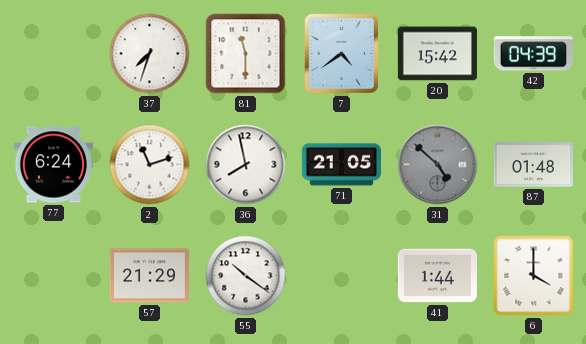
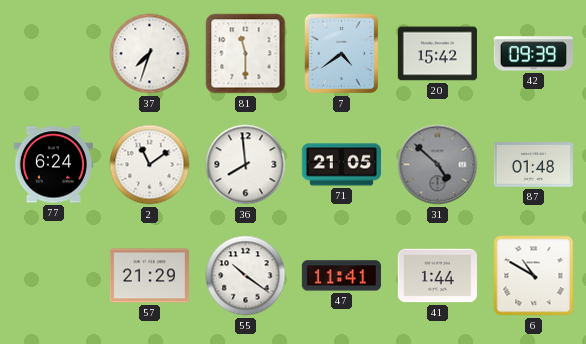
42: 04:39 -> 09:39 (533, 54)
2: 11:12 -> 11:09 (150, 165)
36: 7:58 -> 7:59 (246, 165)
47: none -> 11:41 (341, 276)
6: 4:00 -> 10:50 (534, 276)
